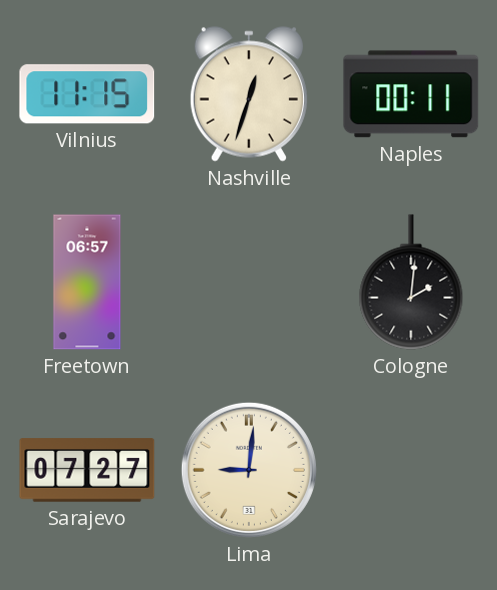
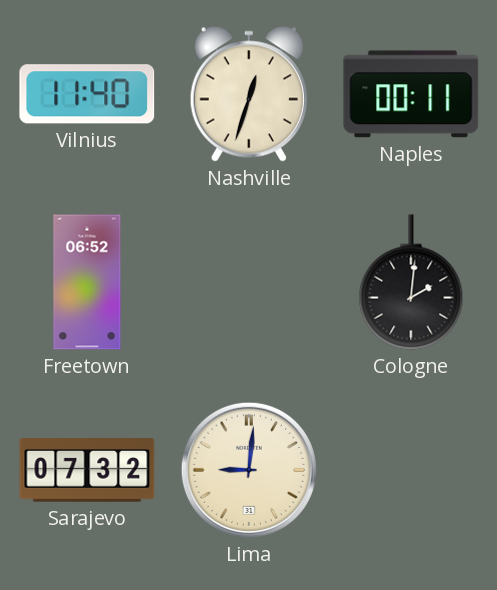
Vilnius: 11:15 -> 11:40 (87, 94)
Freetown: 06:57 -> 06:52 (87, 282)
Sarajevo: 07:27 -> 07:32 (87, 470)
